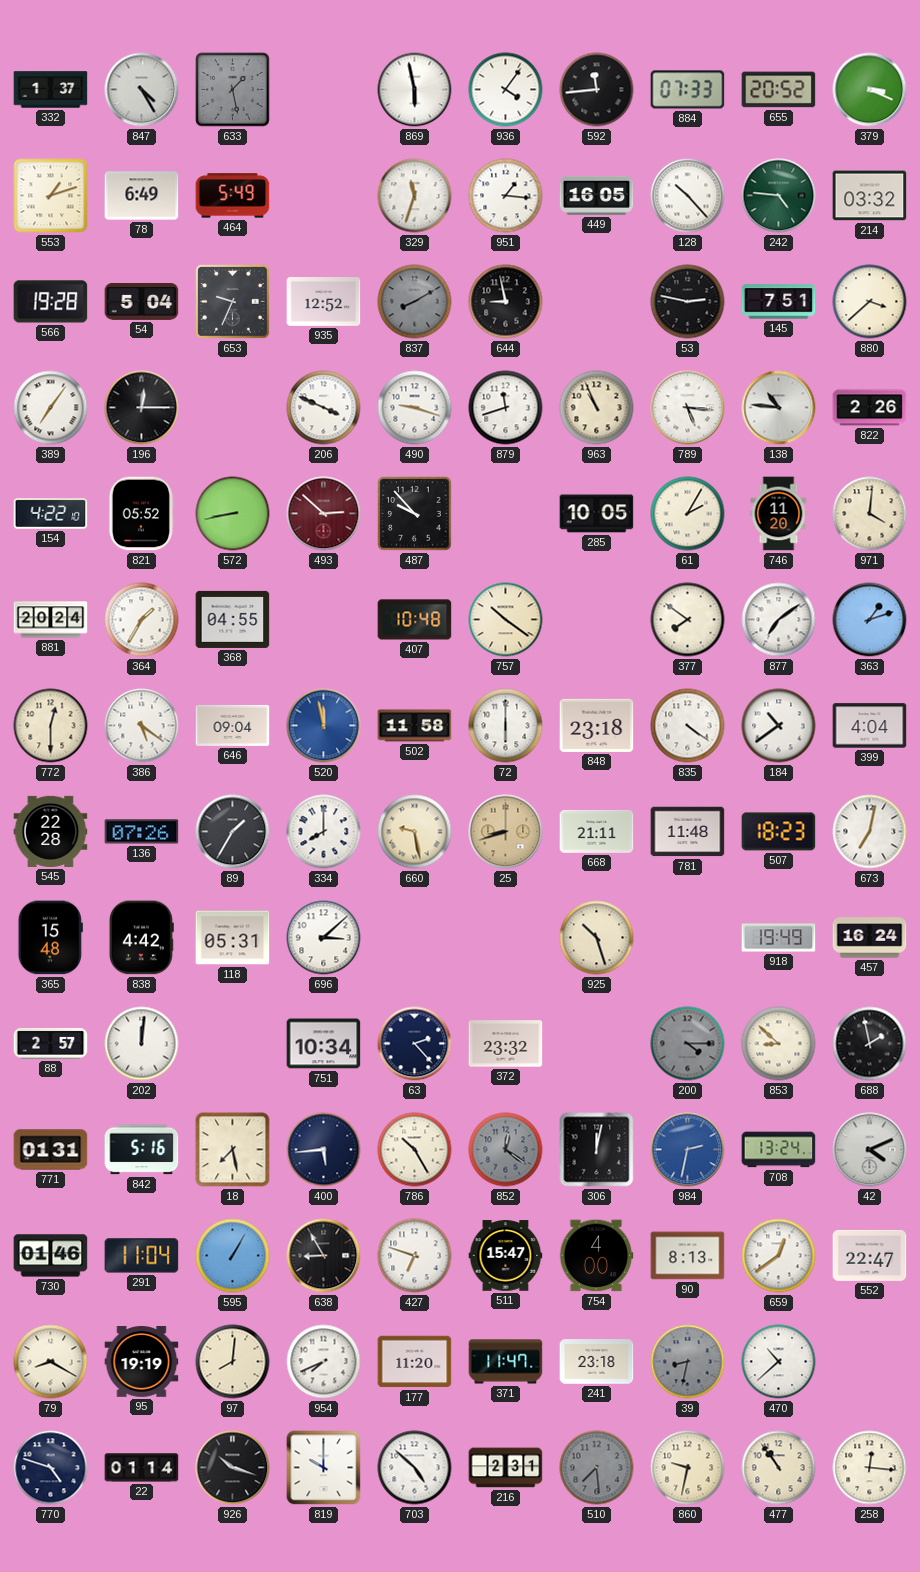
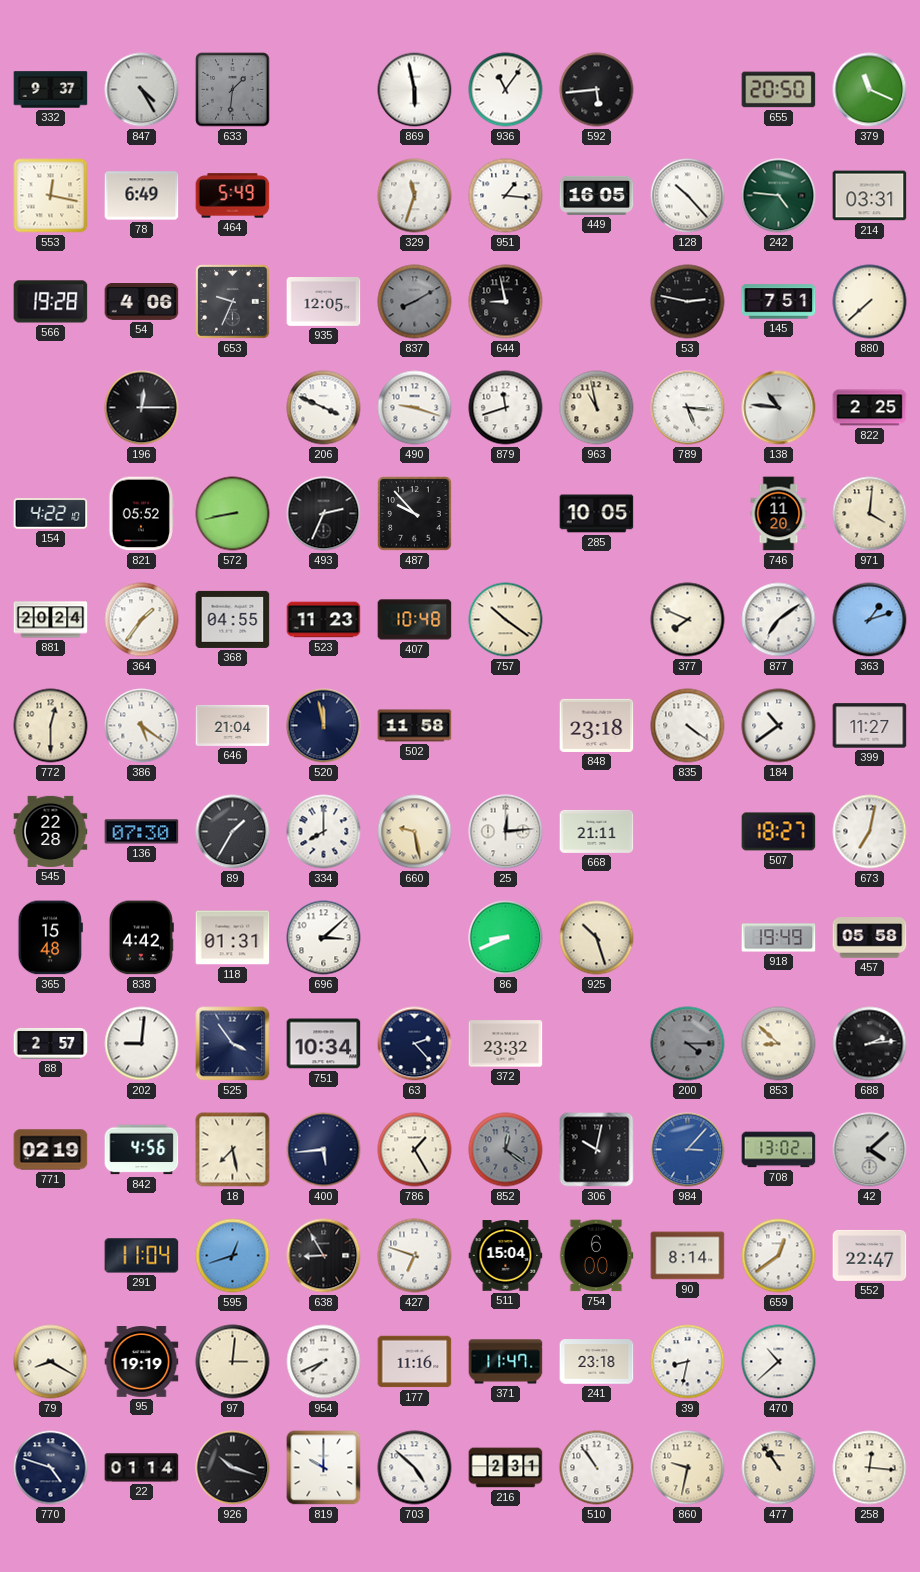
332: 1:37 -> 9:37 (51, 90)
633: 1:28 -> 1:31 (233, 90)
936: 4:06 -> 11:06 (506, 90)
592: 11:44 -> 5:44 (597, 90)
884: 07:33 -> none (688, 90)
655: 20:52 -> 20:50 (779, 90)
379: 3:19 -> 11:19 (870, 90)
553: 1:12 -> 12:17 (51, 196)
214: 03:32 -> 03:31 (870, 196)
54: 5:04 -> 4:06 (142, 302)
935: 12:52 -> 12:05 (324, 302)
880: 3:38 -> 7:38 (870, 302)
389: 7:06 -> none (51, 408)
963: 10:56 -> 10:58 (597, 408)
822: 2:26 -> 2:25 (870, 408)
493: 2:52 -> 2:34 (324, 514)
493 dial: burgundy -> black (324, 514)
61: 2:05 -> none (688, 514)
364: 1:35 -> 1:36 (142, 620)
523: none -> 11:23 (324, 620)
377: 7:51 -> 7:49 (688, 620)
646: 09:04 -> 21:04 (233, 725)
520 dial: blue -> navy (324, 726)
72: 6:00 -> none (506, 726)
399: 4:04 -> 11:27 (870, 726)
136: 07:26 -> 07:30 (142, 832)
25: 8:42 -> 12:14 (506, 832)
25 dial: champagne -> white (506, 832)
781: 11:48 -> none (688, 832)
507: 18:23 -> 18:27 (779, 832)
118: 05:31 -> 01:31 (233, 938)
86: none -> 8:41 (506, 938)
457: 16:24 -> 05:58 (870, 938)
202: 12:01 -> 9:01 (142, 1044)
525: none -> 3:54 (233, 1044)
688: 1:58 -> 2:14 (870, 1044)
771: 01:31 -> 02:19 (51, 1150)
842: 5:16 -> 4:56 (142, 1150)
786: 10:25 -> 1:25 (415, 1150)
306: 12:02 -> 10:02 (597, 1150)
984: 2:32 -> 3:07 (688, 1150)
708: 13:24 -> 13:02 (779, 1150)
42: 4:11 -> 4:08 (870, 1150)
730: 01:46 -> none (51, 1256)
595: 1:05 -> 12:42 (233, 1256)
511: 15:47 -> 15:04 (506, 1256)
754: 4:00 -> 6:00 (596, 1256)
90: 8:13 -> 8:14 (688, 1256)
97: 8:01 -> 3:01 (233, 1362)
177: 11:20 -> 11:16 (415, 1362)
39 dial: grey -> white (688, 1362)
510: 7:29 -> 10:54 (597, 1468)
510 dial: grey -> white (597, 1468)
